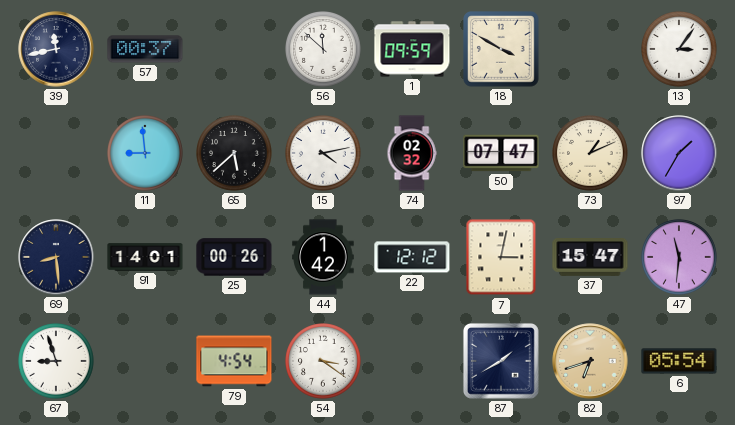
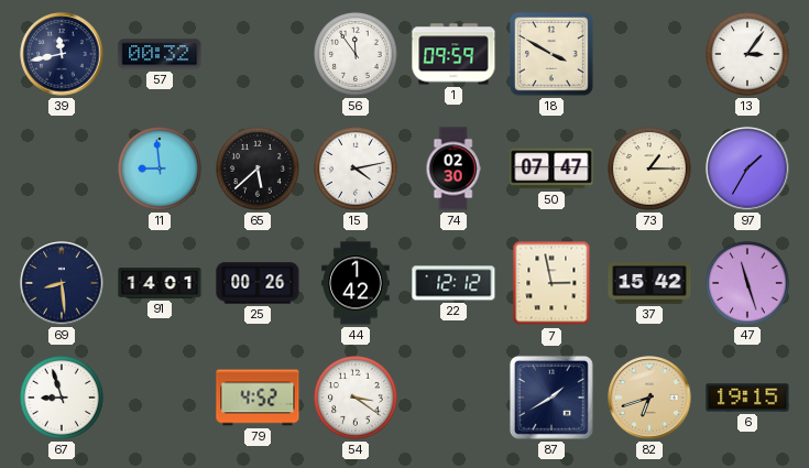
57: 00:37 -> 00:32 (160, 54)
56: 11:52 -> 11:54 (357, 55)
74: 02:32 -> 02:30 (453, 168)
73: 1:11 -> 1:15 (651, 170)
7: 3:02 -> 2:58 (551, 283)
37: 15:47 -> 15:42 (649, 284)
47: 11:31 -> 11:27 (748, 284)
79: 4:54 -> 4:52 (258, 398)
6: 05:54 -> 19:15 (747, 398)
